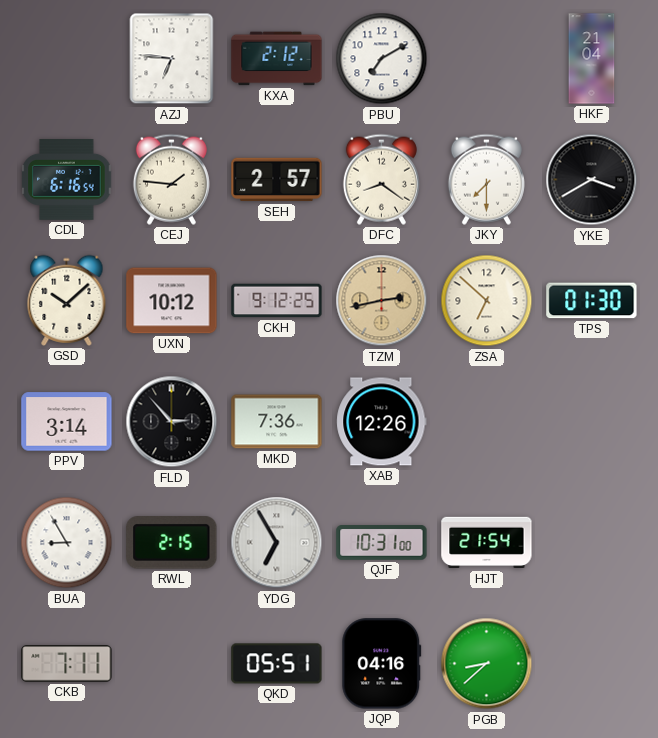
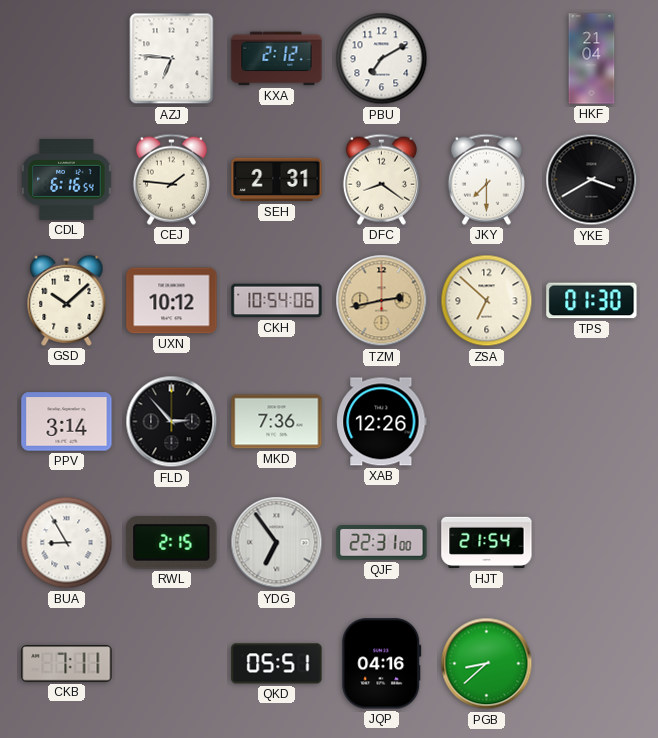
SEH: 2:57 -> 2:31 (277, 180)
CKH: 9:12 -> 10:54 (277, 301)
YDG: 6:55 -> 6:54 (277, 543)
QJF: 10:31 -> 22:31 (382, 543)
